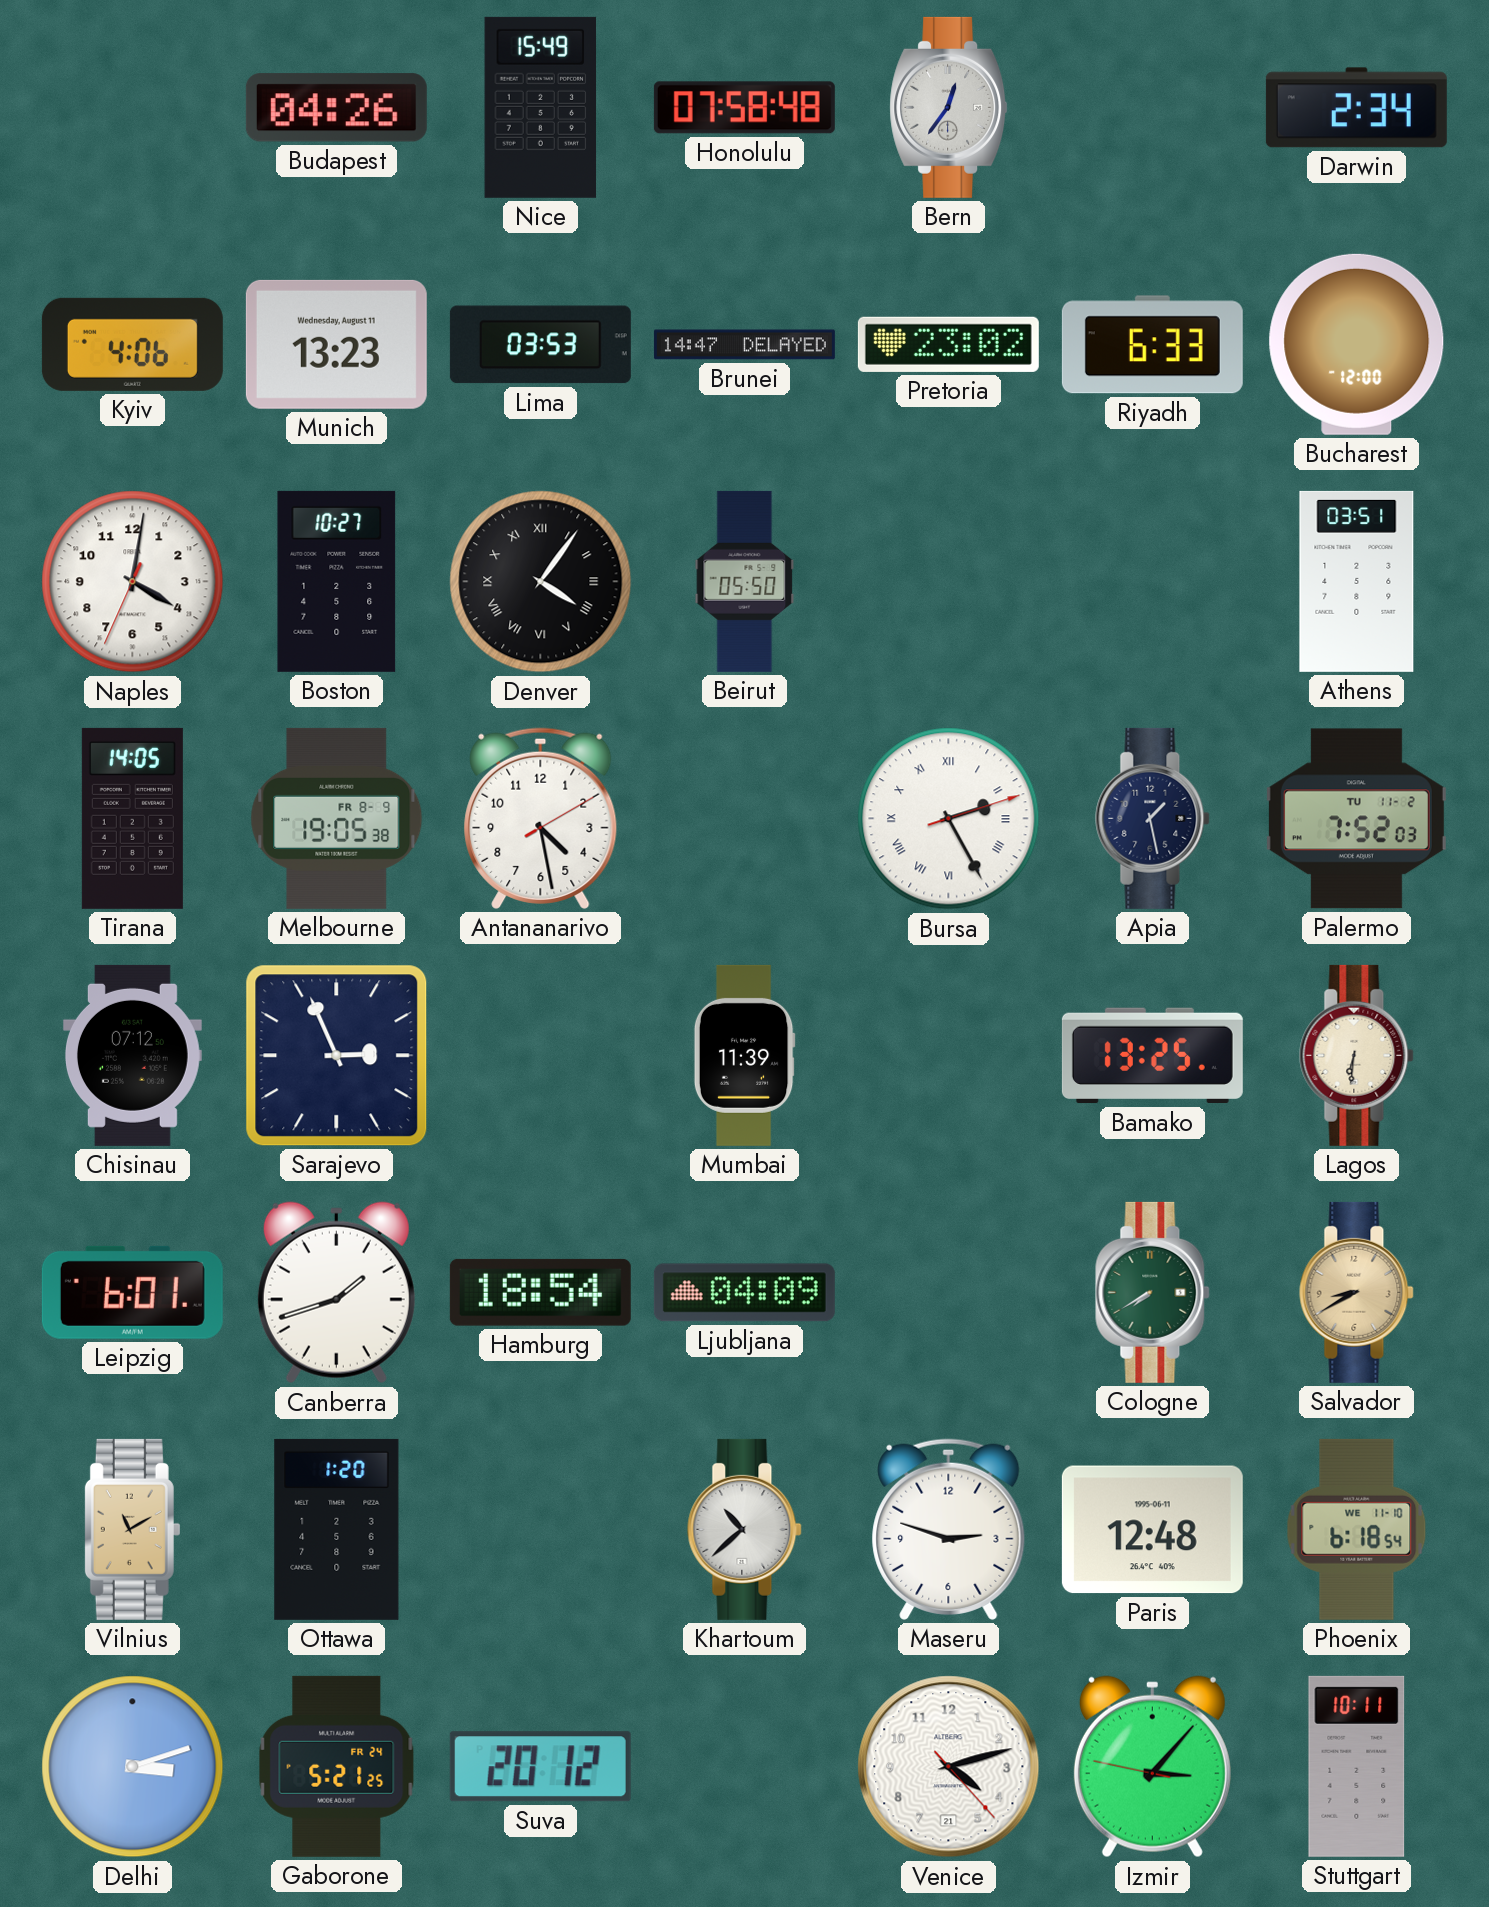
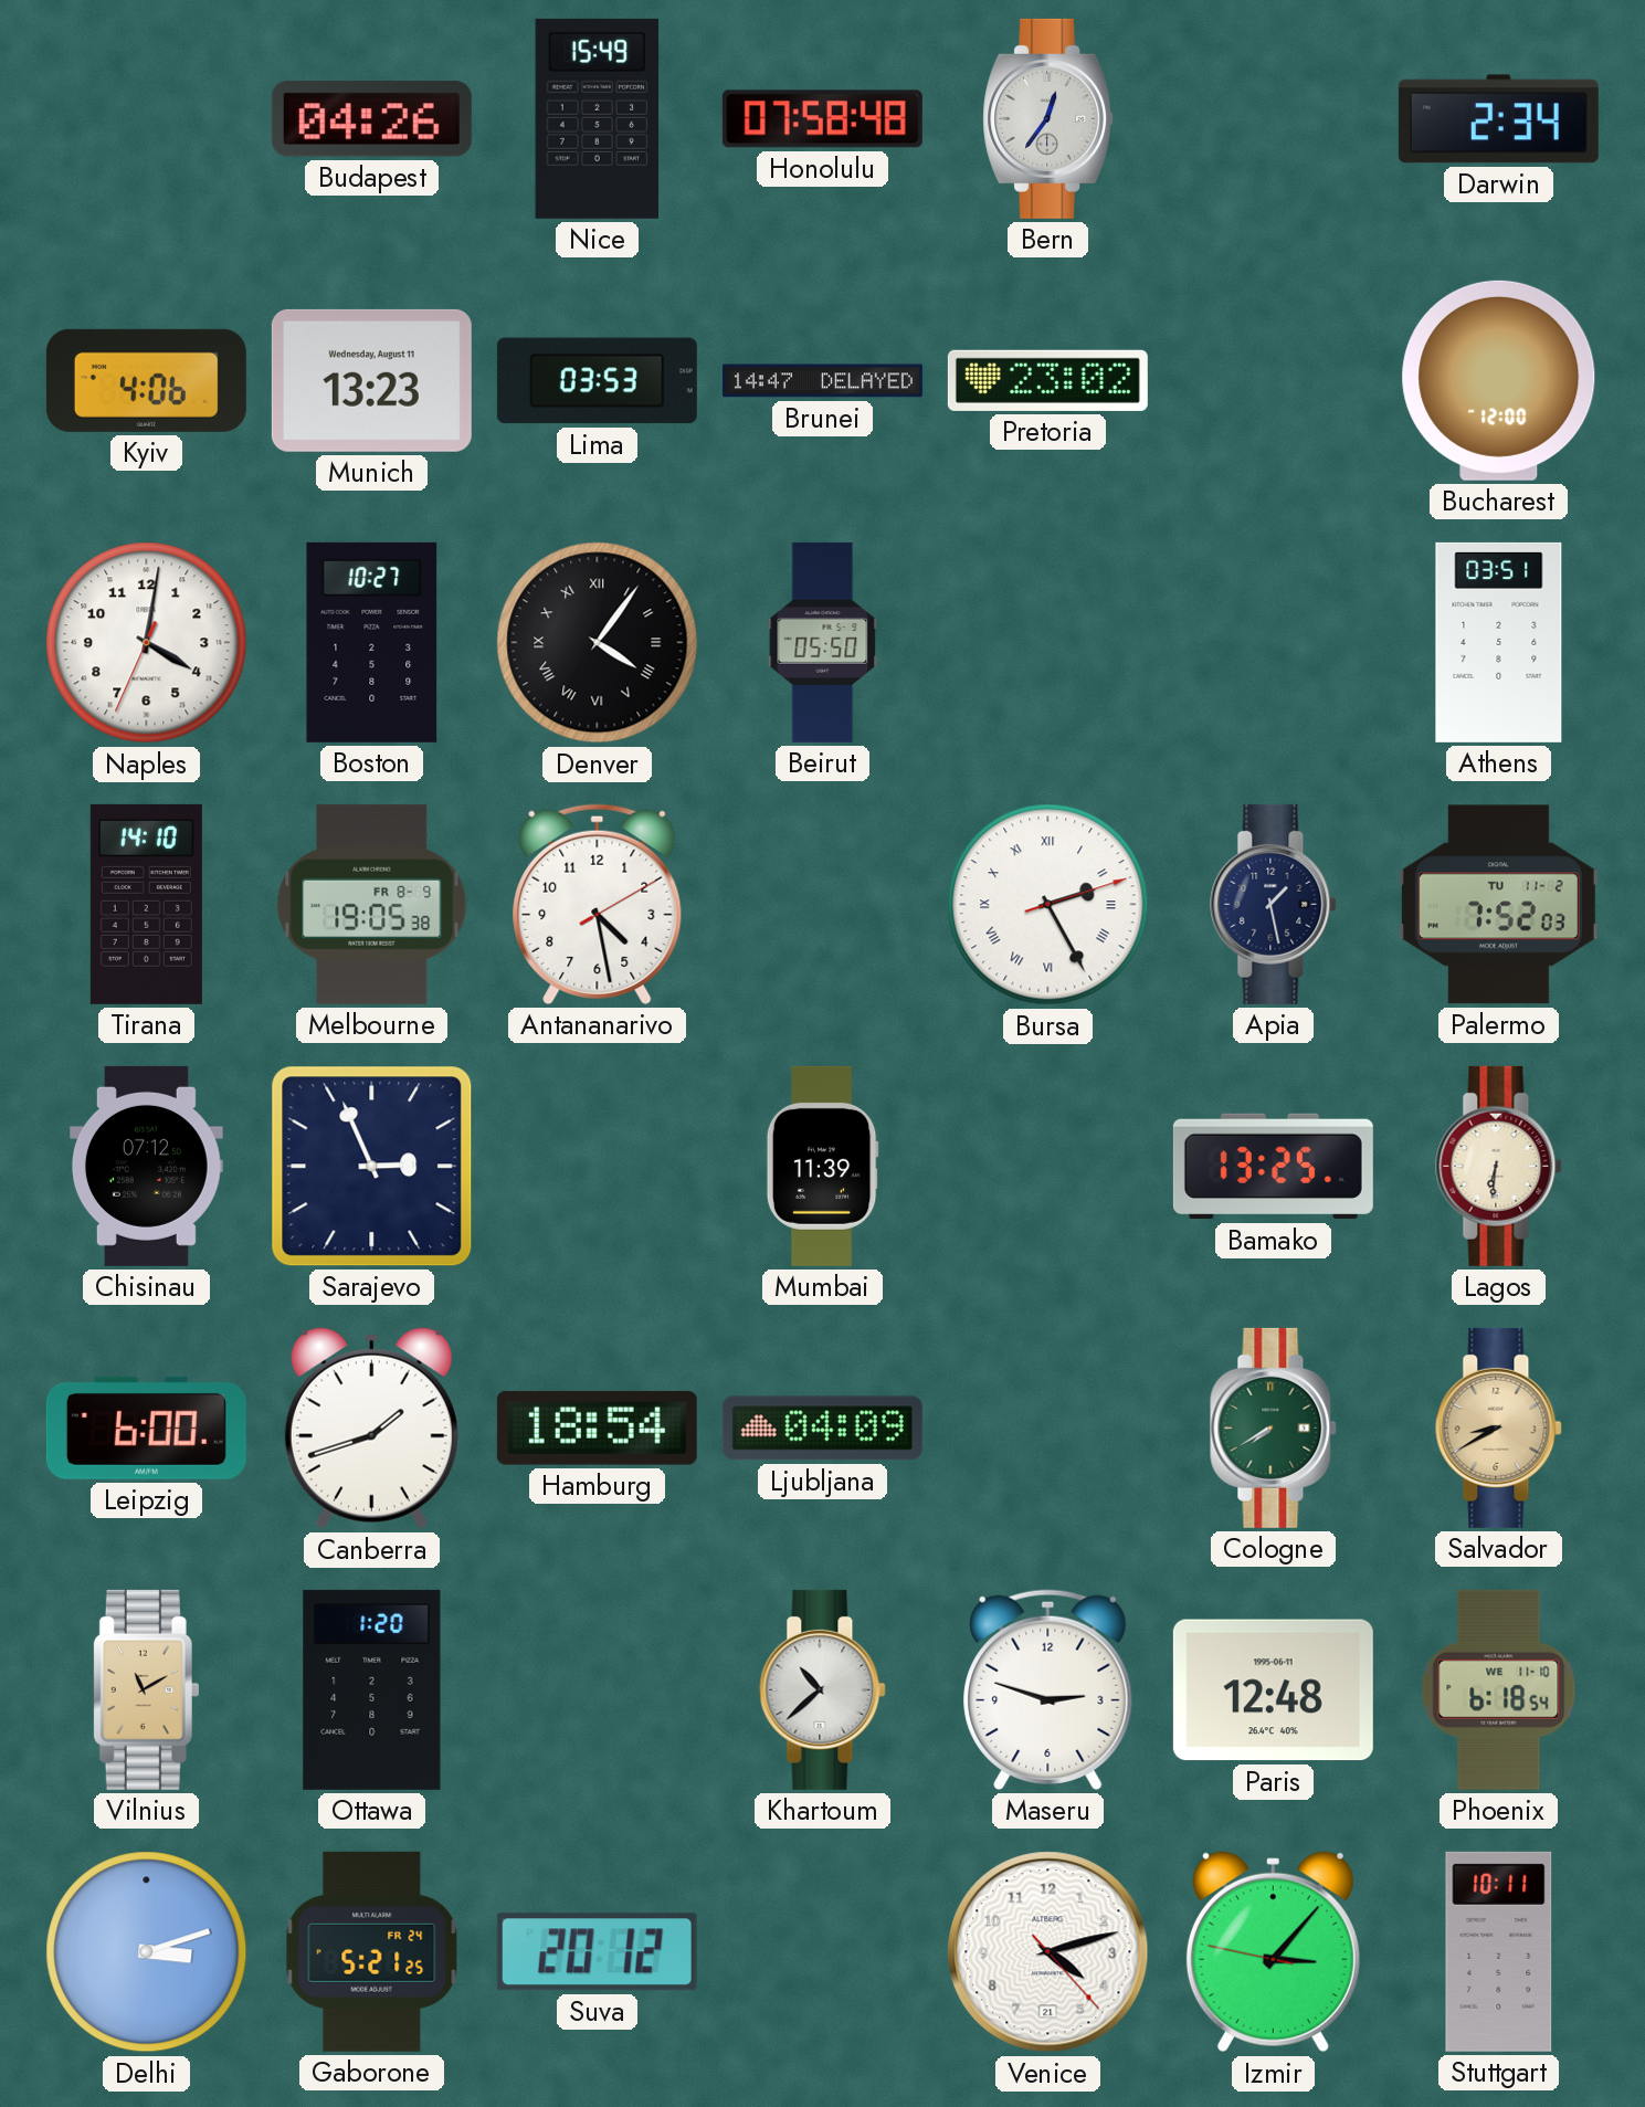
Riyadh: 6:33 -> none (1152, 345)
Tirana: 14:05 -> 14:10 (146, 904)
Leipzig: 6:01 -> 6:00 (146, 1428)
